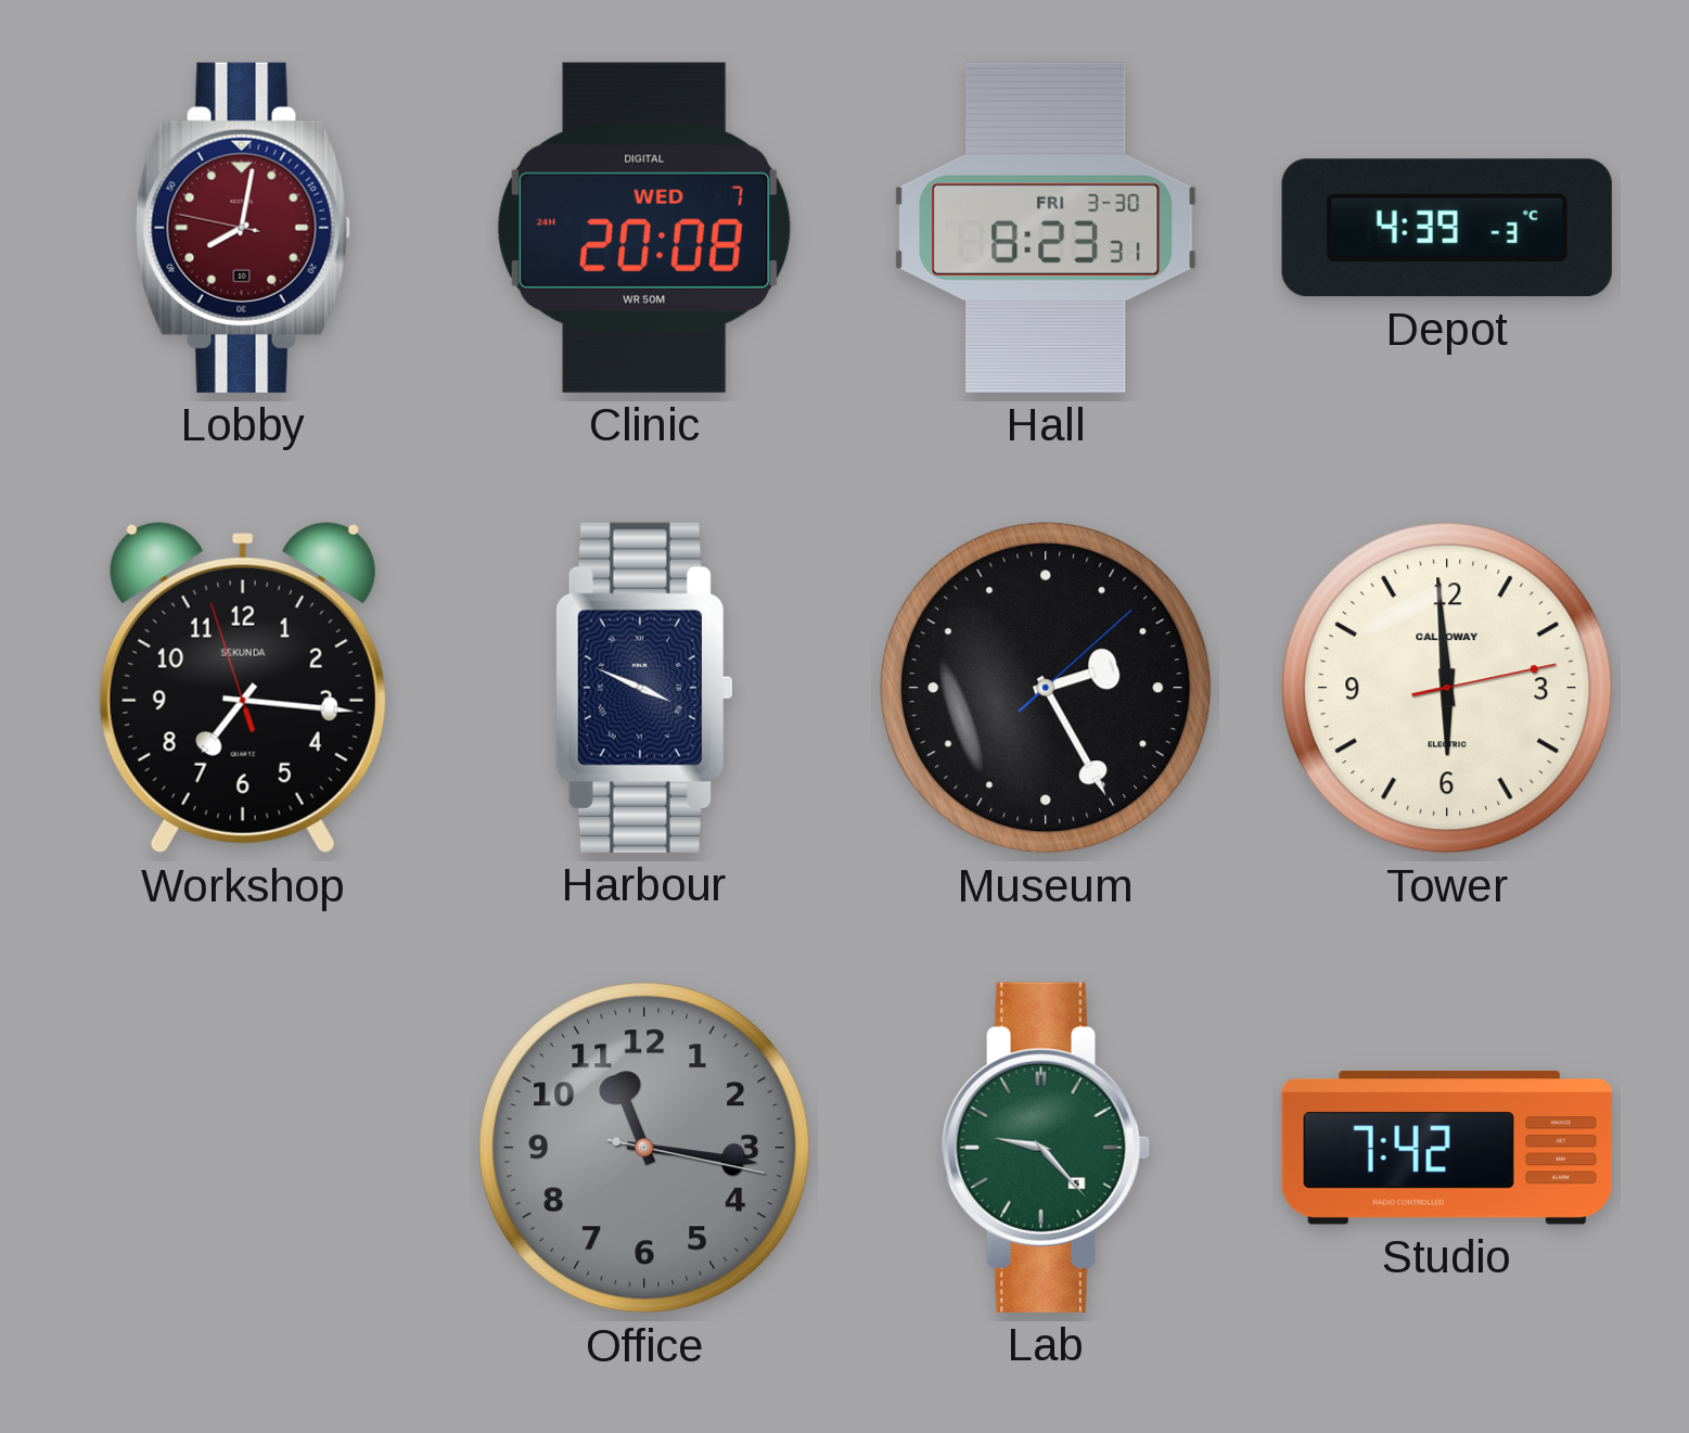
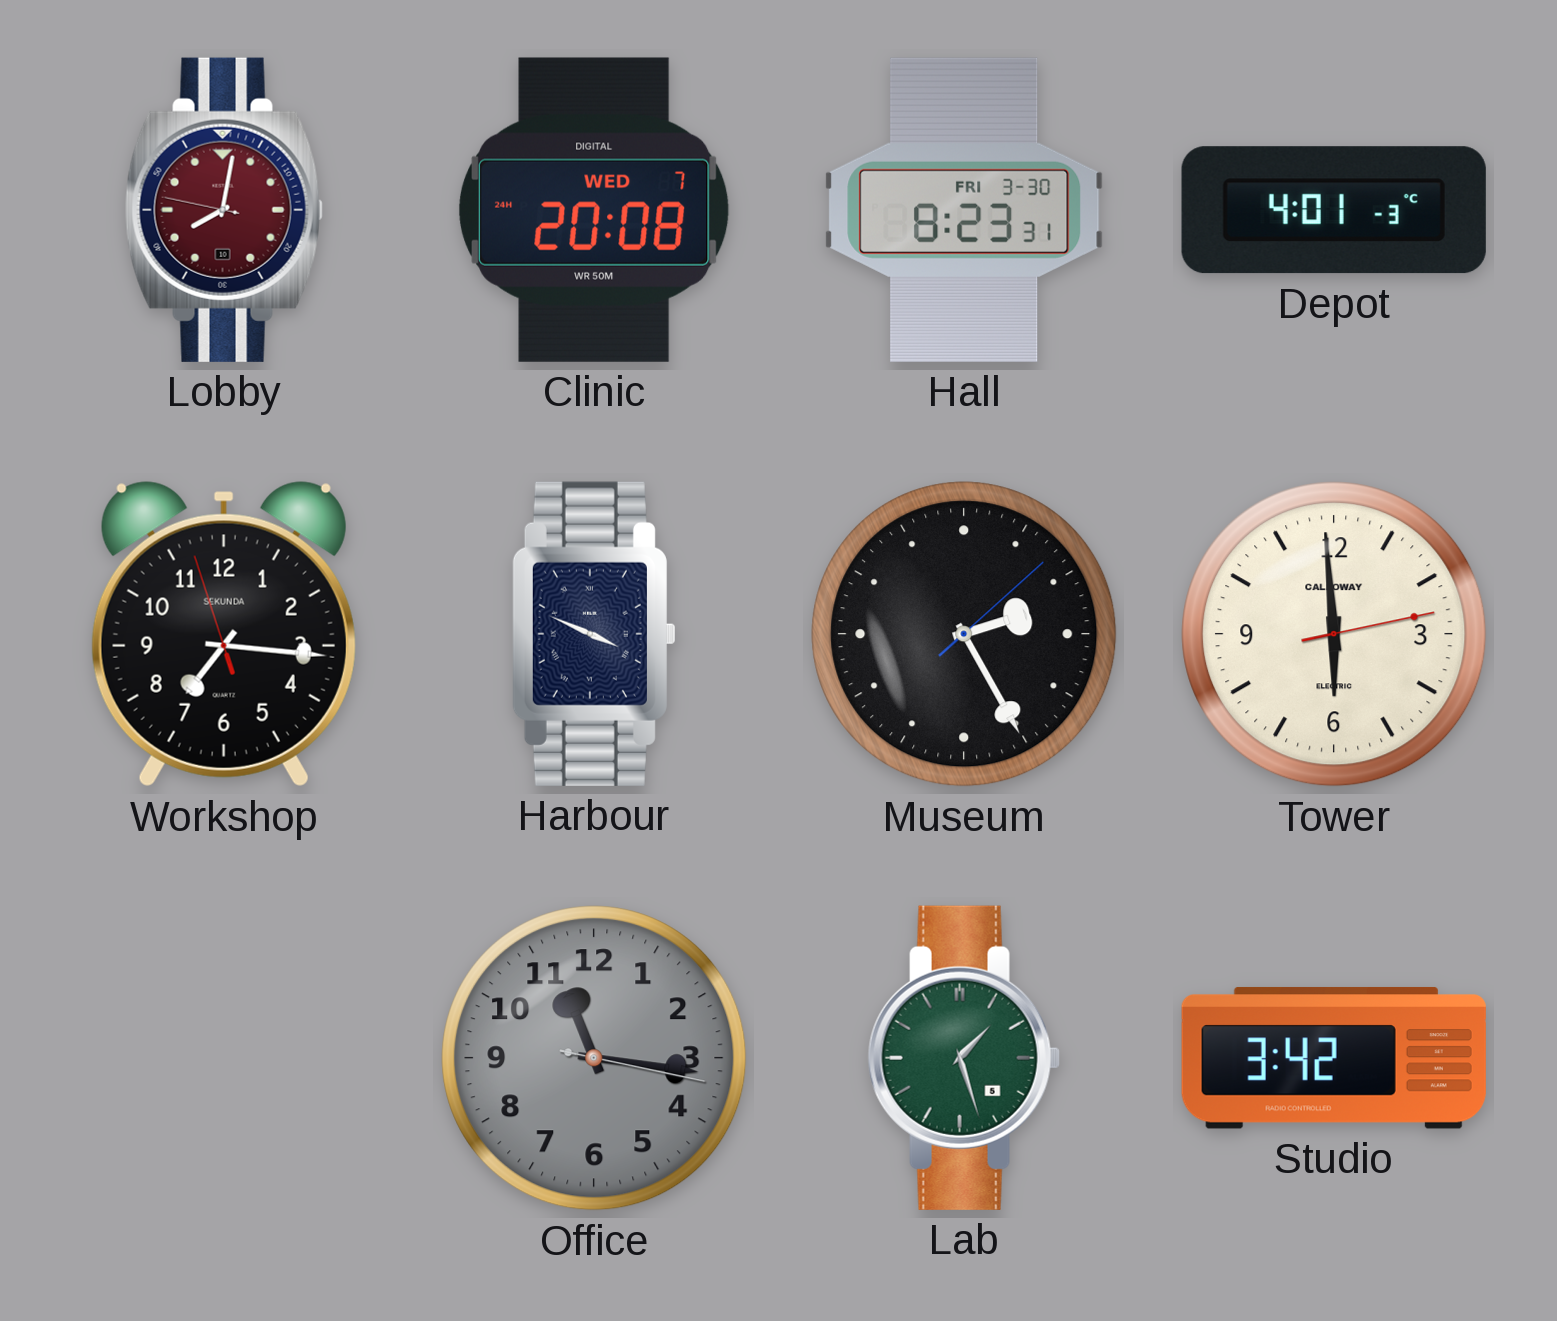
Depot: 4:39 -> 4:01 (1334, 210)
Lab: 9:23 -> 1:27 (964, 1058)
Studio: 7:42 -> 3:42 (1334, 1058)
